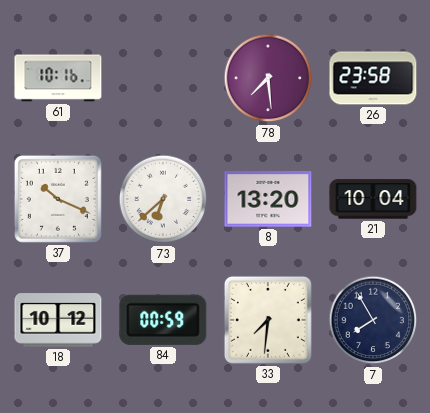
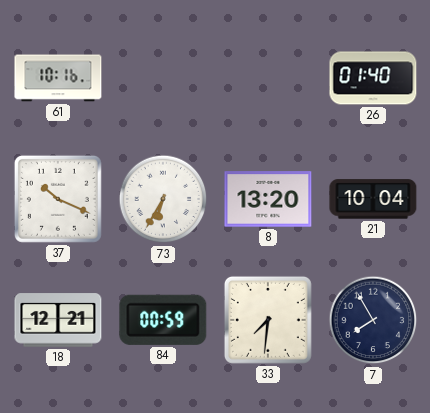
78: 7:29 -> none (268, 78)
26: 23:58 -> 01:40 (373, 78)
73: 6:38 -> 6:35 (163, 199)
18: 10:12 -> 12:21 (58, 320)
